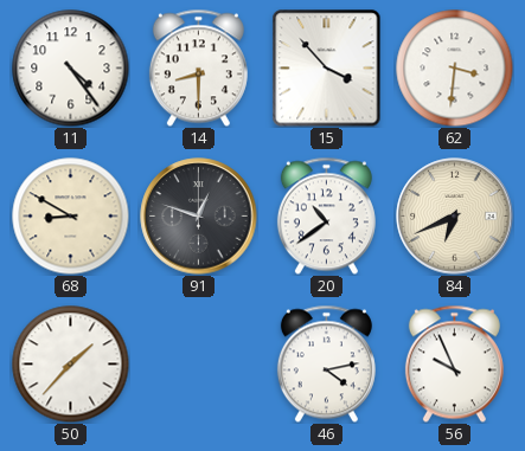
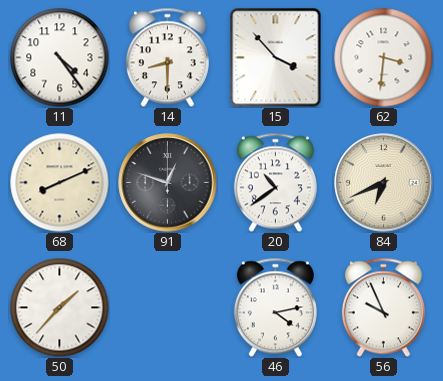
68: 8:50 -> 8:11 (60, 183)
